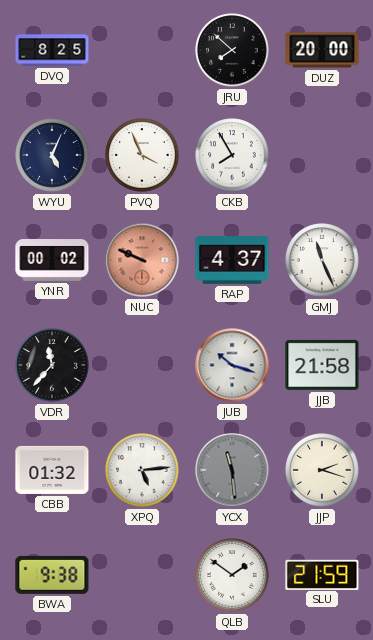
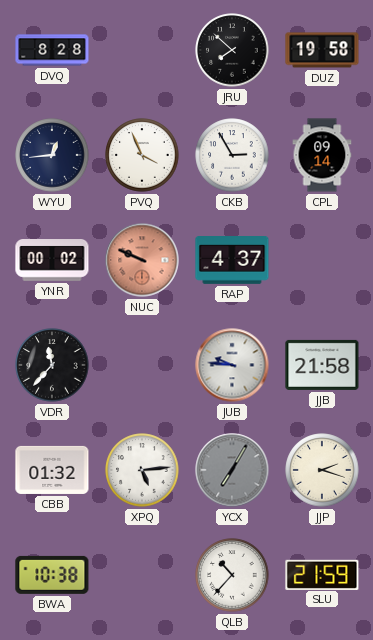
DVQ: 8:25 -> 8:28 (52, 50)
DUZ: 20:00 -> 19:58 (322, 50)
WYU: 5:04 -> 12:44 (52, 155)
CKB: 7:55 -> 2:55 (232, 155)
CPL: none -> 09:14 (322, 155)
GMJ: 11:26 -> none (322, 260)
JUB: 10:18 -> 9:46 (232, 365)
YCX: 11:29 -> 7:05 (232, 470)
BWA: 9:38 -> 10:38 (52, 575)
QLB: 1:51 -> 10:37 (232, 575)
